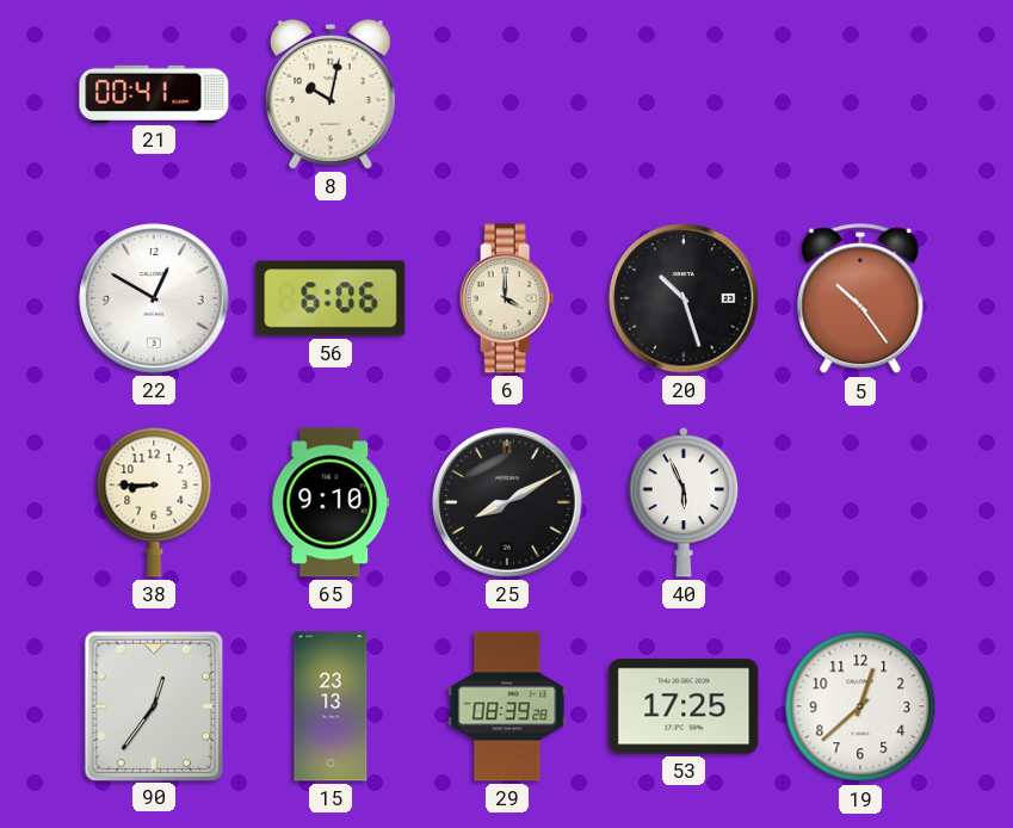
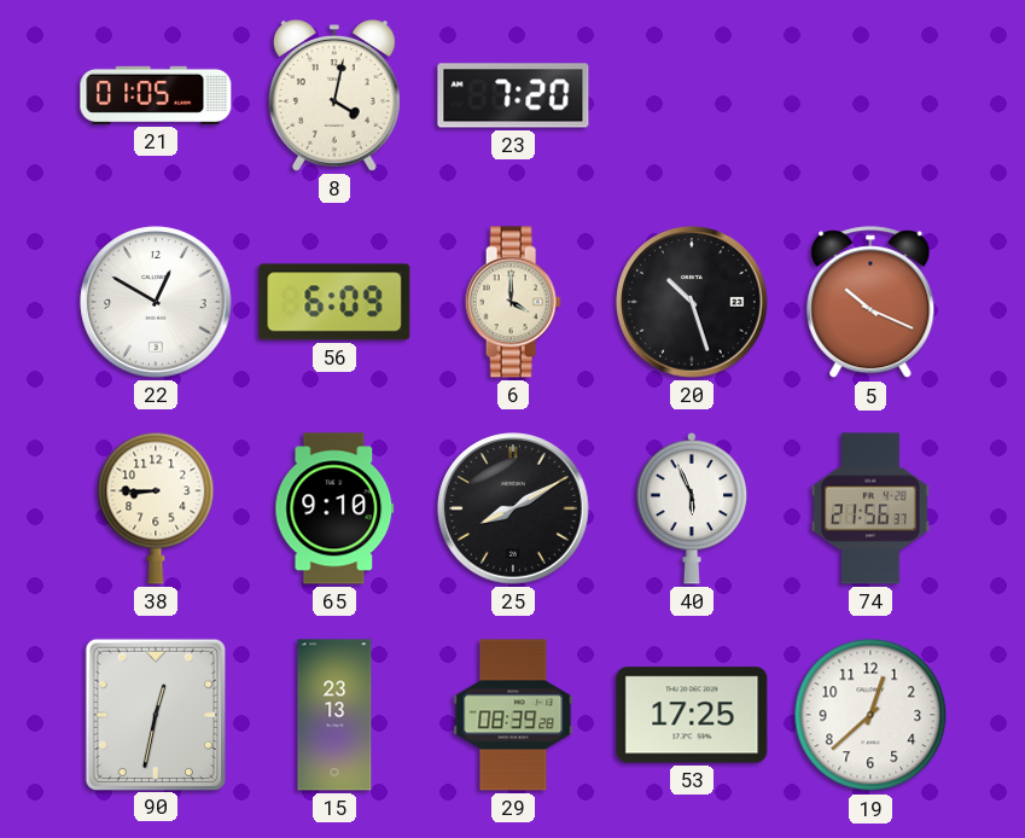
21: 00:41 -> 01:05 (156, 95)
8: 10:02 -> 4:02 (334, 97)
23: none -> 7:20 (513, 95)
56: 6:06 -> 6:09 (334, 302)
5: 10:24 -> 10:19 (870, 303)
74: none -> 21:56 (872, 508)
90: 12:36 -> 12:32 (155, 714)
